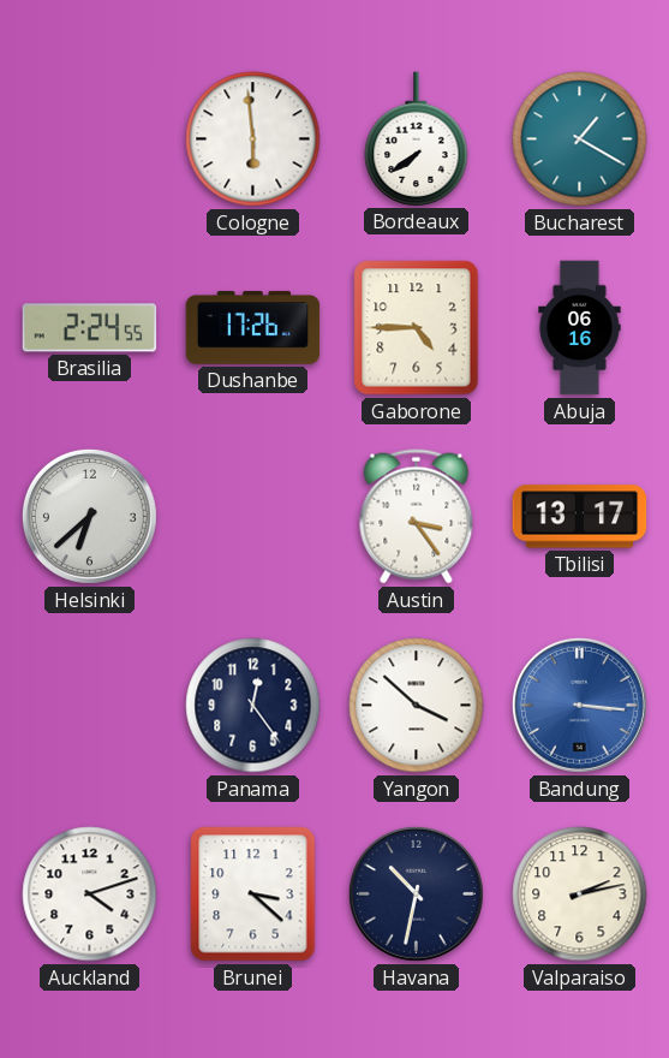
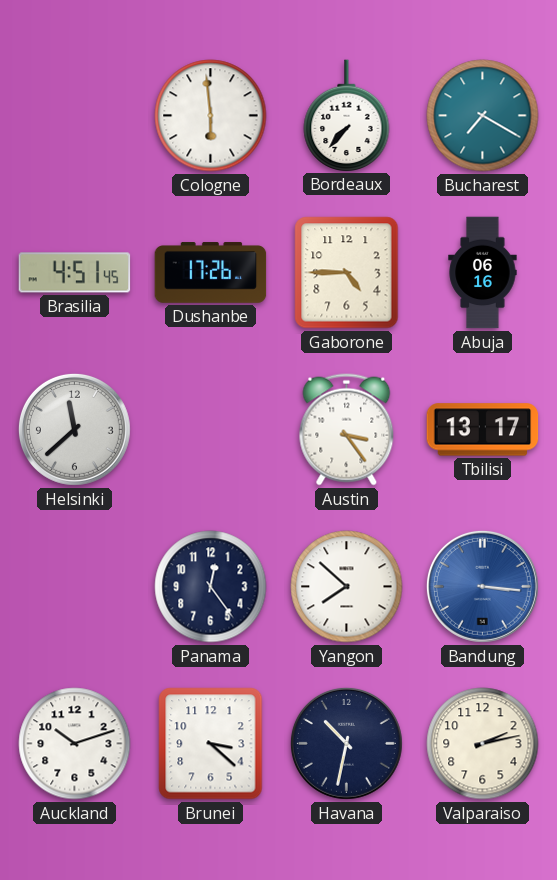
Bordeaux: 7:39 -> 7:37 (347, 115)
Bucharest: 1:20 -> 7:20 (483, 116)
Brasilia: 2:24 -> 4:51 (75, 273)
Helsinki: 6:38 -> 11:38 (74, 429)
Yangon: 3:52 -> 7:52 (347, 587)
Auckland: 4:12 -> 10:12 (75, 744)
